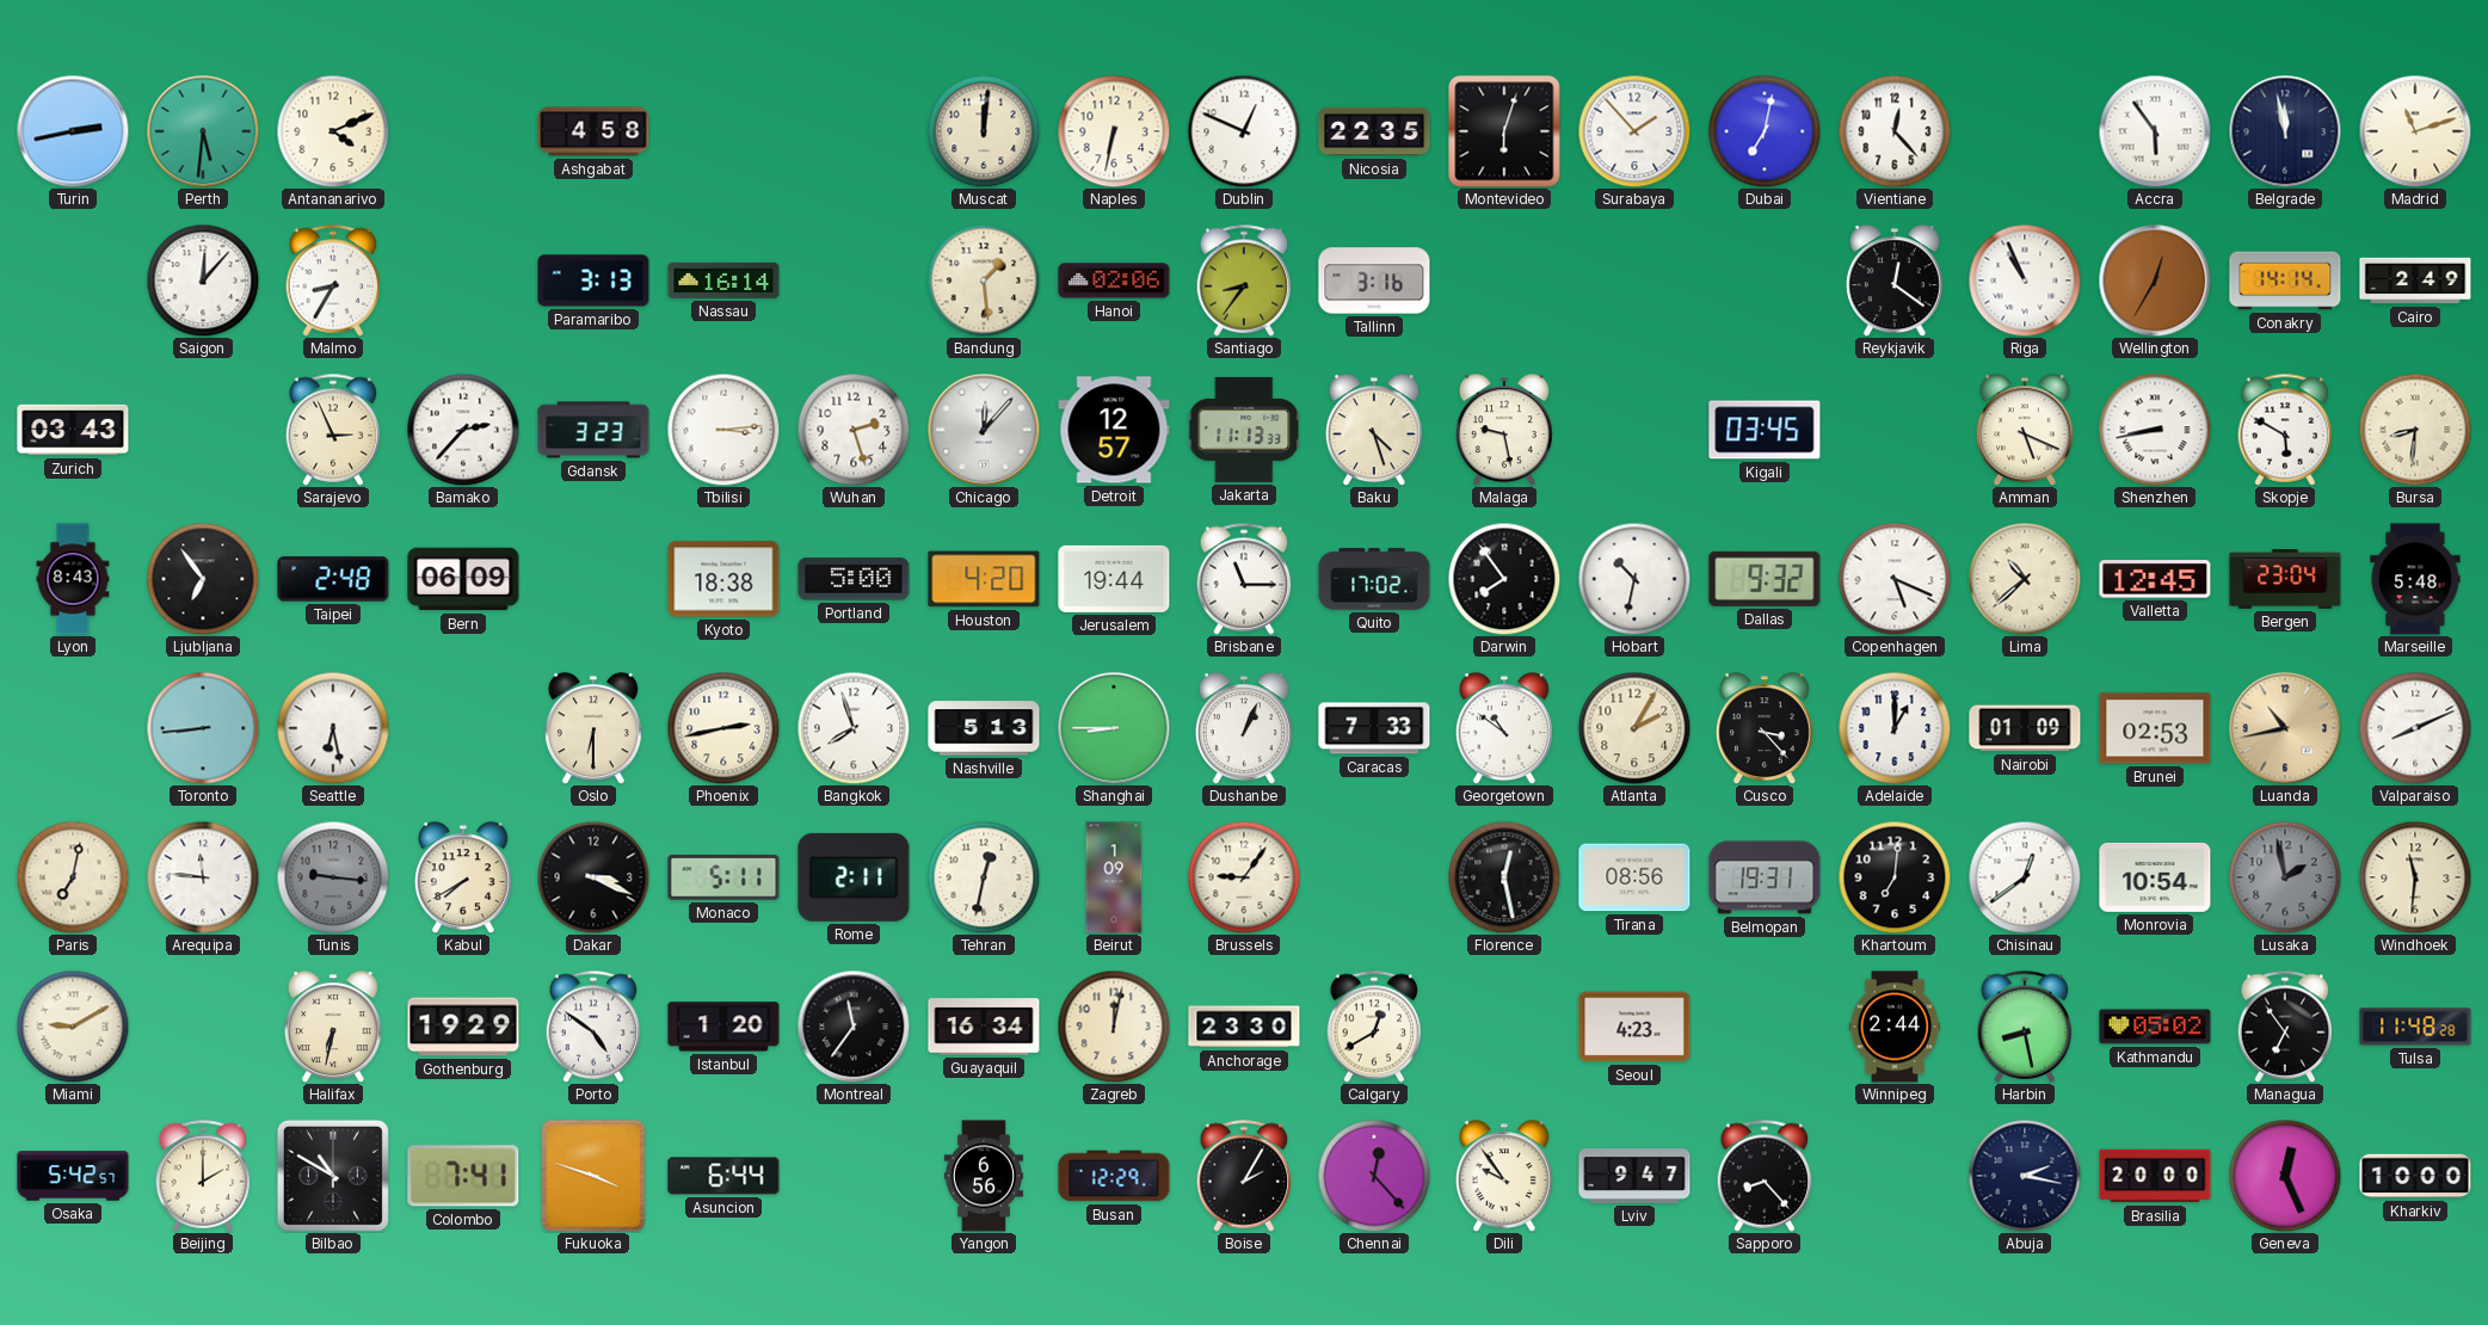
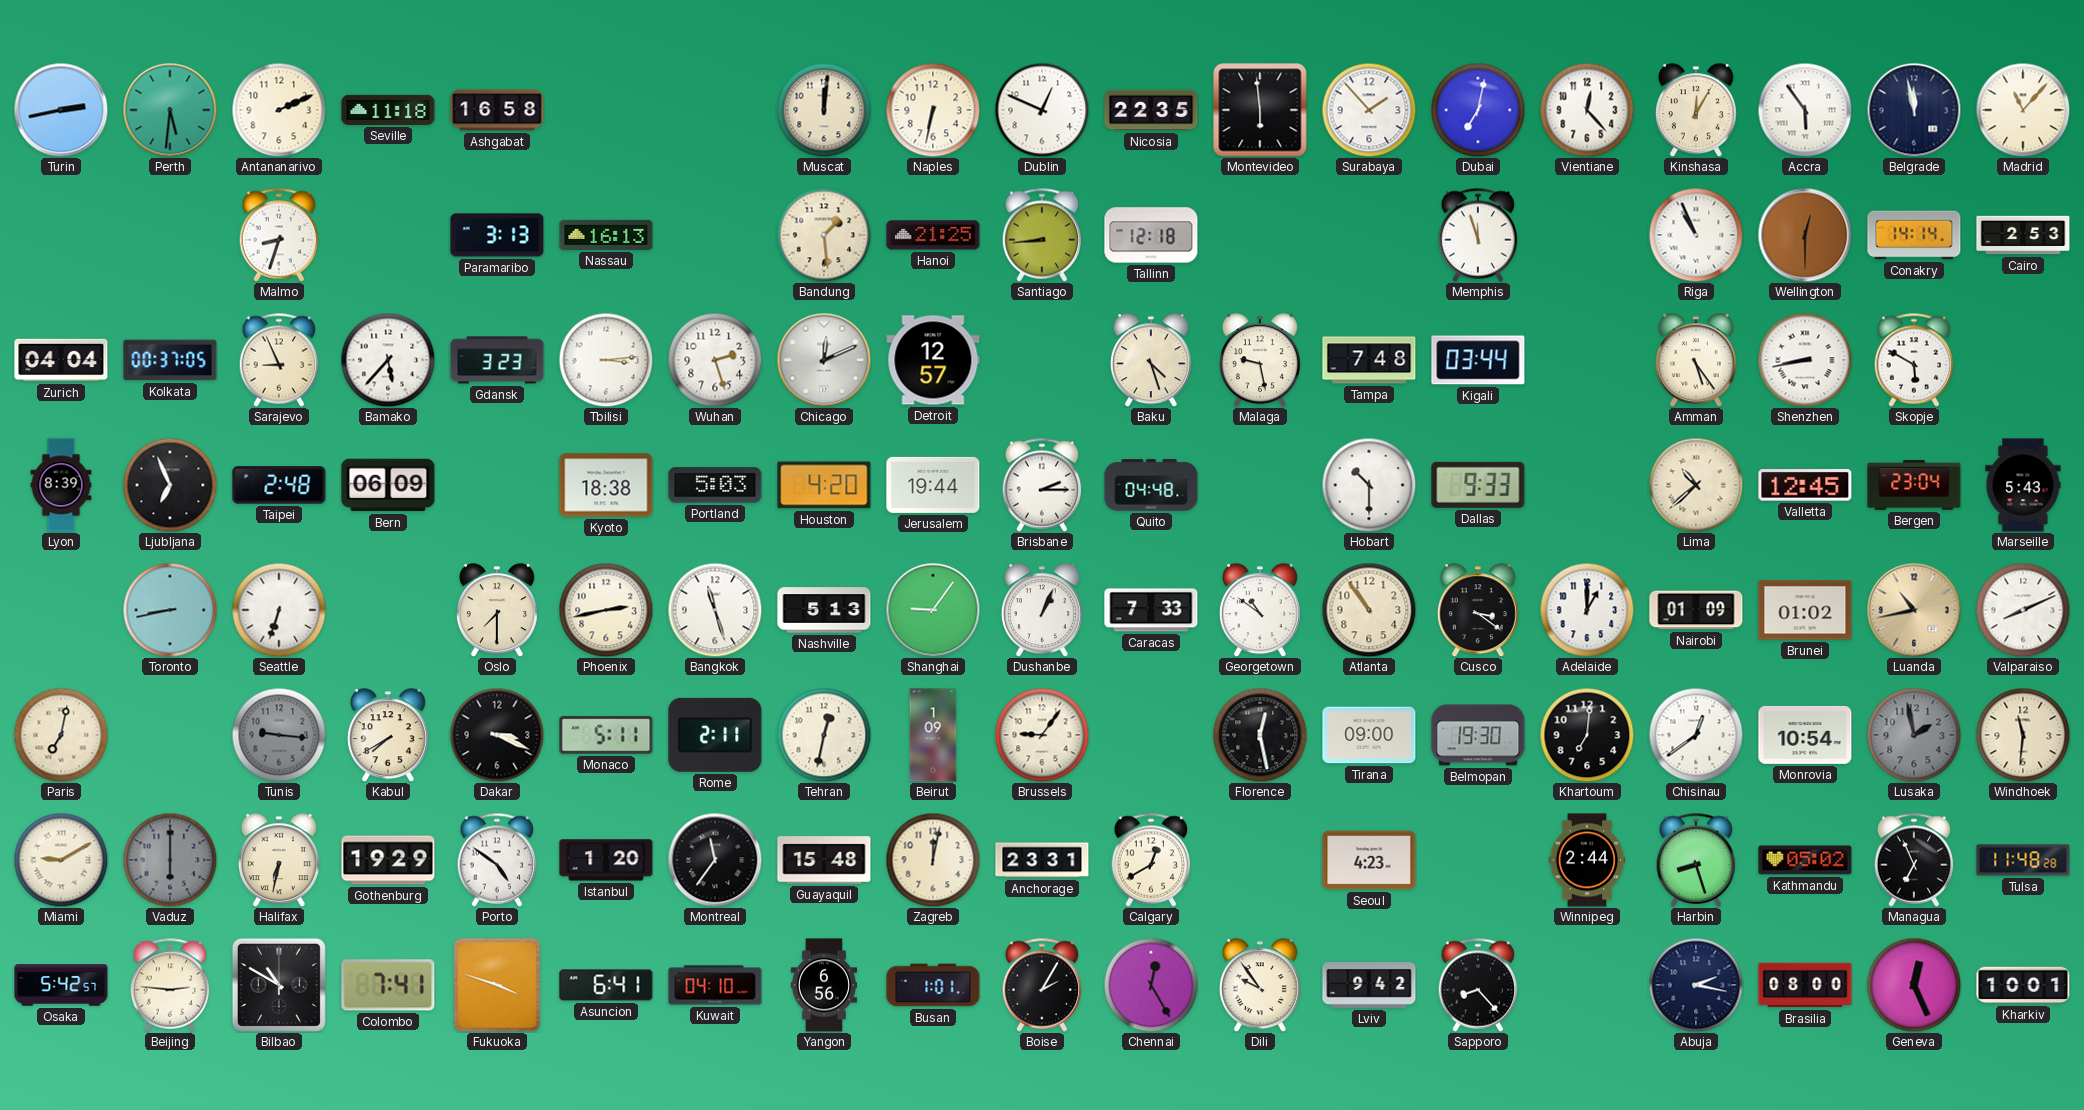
Antananarivo: 4:11 -> 2:11 (279, 110)
Seville: none -> 11:18 (388, 110)
Ashgabat: 4:58 -> 16:58 (497, 110)
Montevideo: 6:03 -> 5:59 (1260, 110)
Kinshasa: none -> 12:05 (1696, 110)
Madrid: 11:12 -> 11:07 (2023, 110)
Saigon: 12:07 -> none (203, 281)
Malmo: 8:35 -> 8:33 (279, 235)
Nassau: 16:14 -> 16:13 (606, 235)
Hanoi: 02:06 -> 21:25 (933, 235)
Santiago: 8:36 -> 8:44 (1042, 235)
Tallinn: 3:16 -> 12:18 (1151, 235)
Memphis: none -> 11:57 (1478, 235)
Reykjavik: 12:21 -> none (1895, 281)
Wellington: 12:35 -> 12:30 (1805, 235)
Cairo: 2:49 -> 2:53 (2023, 235)
Zurich: 03:43 -> 04:04 (61, 360)
Kolkata: none -> 00:37 (170, 360)
Sarajevo: 2:56 -> 8:56 (279, 360)
Bamako: 2:37 -> 5:37 (388, 360)
Chicago: 12:07 -> 12:11 (824, 360)
Jakarta: 11:13 -> none (1244, 430)
Tampa: none -> 7:48 (1369, 360)
Kigali: 03:45 -> 03:44 (1478, 360)
Amman: 5:19 -> 5:24 (1696, 360)
Bursa: 8:31 -> none (2415, 430)
Lyon: 8:43 -> 8:39 (61, 485)
Ljubljana: 6:54 -> 6:56 (170, 485)
Portland: 5:00 -> 5:03 (715, 485)
Brisbane: 11:15 -> 2:15 (1042, 485)
Quito: 17:02 -> 04:48 (1151, 485)
Darwin: 7:54 -> none (1504, 579)
Hobart: 10:32 -> 10:30 (1369, 485)
Dallas: 9:32 -> 9:33 (1478, 485)
Copenhagen: 5:19 -> none (1895, 579)
Marseille: 5:48 -> 5:43 (2023, 485)
Toronto: 8:44 -> 8:43 (170, 610)
Seattle: 6:28 -> 6:33 (279, 610)
Oslo: 6:30 -> 7:30 (497, 610)
Bangkok: 7:57 -> 11:27 (715, 610)
Shanghai: 8:45 -> 9:06 (933, 610)
Atlanta: 2:05 -> 10:54 (1369, 610)
Cusco: 3:23 -> 3:21 (1478, 610)
Brunei: 02:53 -> 01:02 (1805, 610)
Arequipa: 11:46 -> none (203, 877)
Tirana: 08:56 -> 09:00 (1369, 735)
Belmopan: 19:31 -> 19:30 (1478, 735)
Vaduz: none -> 6:00 (170, 860)
Guayaquil: 16:34 -> 15:48 (824, 860)
Anchorage: 23:30 -> 23:31 (1042, 860)
Harbin: 8:28 -> 8:27 (1696, 860)
Managua: 6:54 -> 6:56 (1914, 860)
Beijing: 2:00 -> 2:46 (170, 985)
Asuncion: 6:44 -> 6:41 (606, 985)
Kuwait: none -> 04:10 (715, 985)
Busan: 12:29 -> 1:01 (933, 985)
Chennai: 12:23 -> 12:25 (1151, 985)
Lviv: 9:47 -> 9:42 (1369, 985)
Brasilia: 20:00 -> 08:00 (1805, 985)
Kharkiv: 10:00 -> 10:01 (2023, 985)
